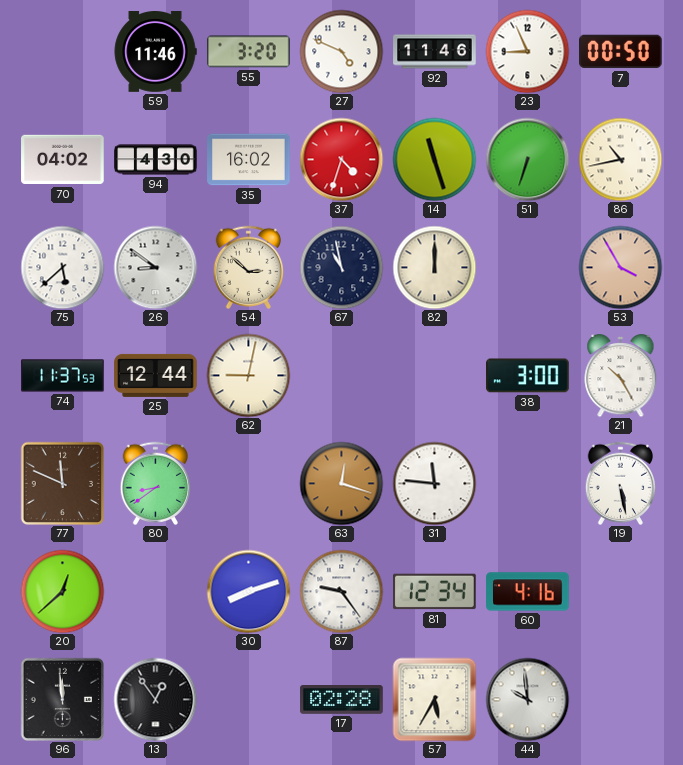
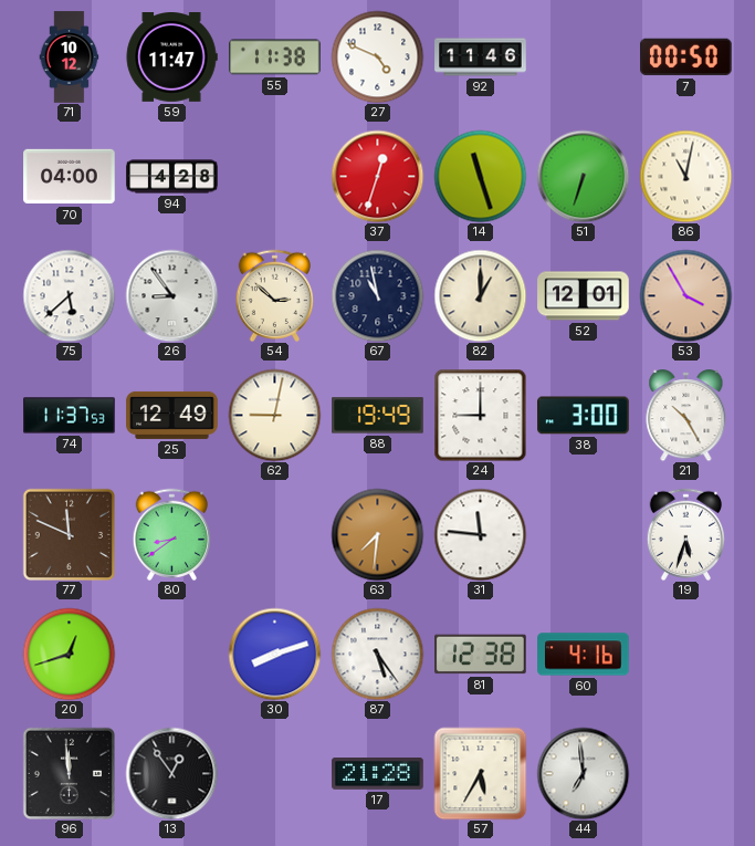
71: none -> 10:12 (70, 58)
59: 11:46 -> 11:47 (171, 58)
55: 3:20 -> 11:38 (275, 58)
23: 8:56 -> none (527, 51)
70: 04:02 -> 04:00 (70, 177)
94: 4:30 -> 4:28 (172, 177)
35: 16:02 -> none (249, 160)
37: 4:33 -> 12:33 (377, 176)
86: 10:43 -> 11:02 (685, 176)
26: 8:51 -> 8:54 (171, 295)
82: 12:00 -> 1:00 (480, 295)
52: none -> 12:01 (584, 296)
25: 12:44 -> 12:49 (172, 415)
88: none -> 19:49 (378, 416)
24: none -> 9:00 (480, 415)
63: 12:18 -> 7:31 (377, 534)
19: 5:28 -> 5:33 (686, 534)
20: 12:38 -> 12:42 (69, 654)
87: 9:24 -> 5:24 (377, 654)
81: 12:34 -> 12:38 (481, 655)
17: 02:28 -> 21:28 (378, 774)
44: 9:59 -> 6:59 (583, 773)
